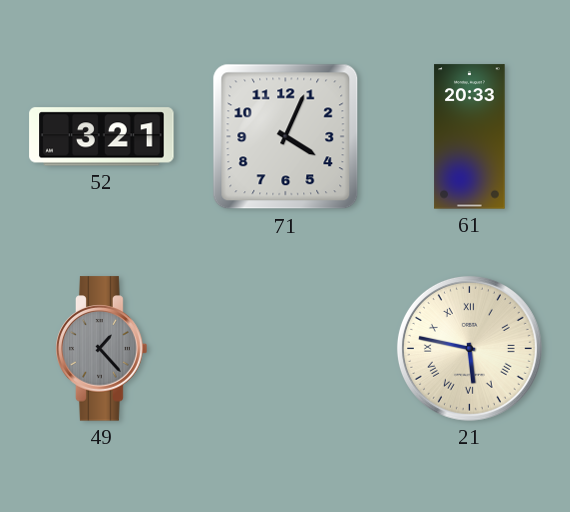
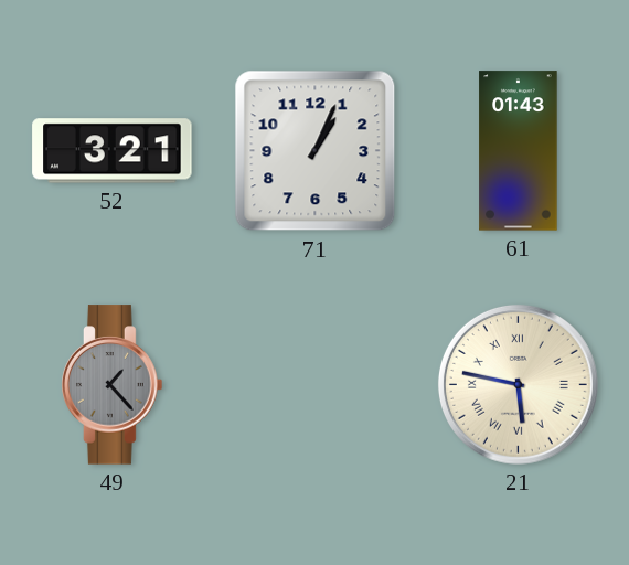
71: 4:04 -> 1:04 (316, 151)
61: 20:33 -> 01:43 (519, 151)
